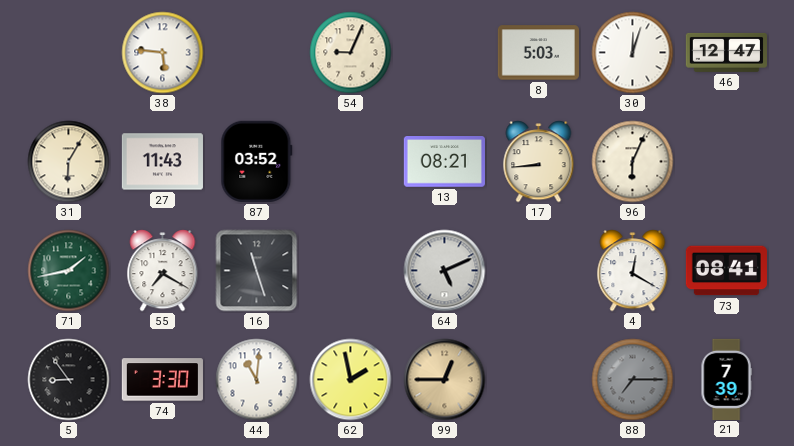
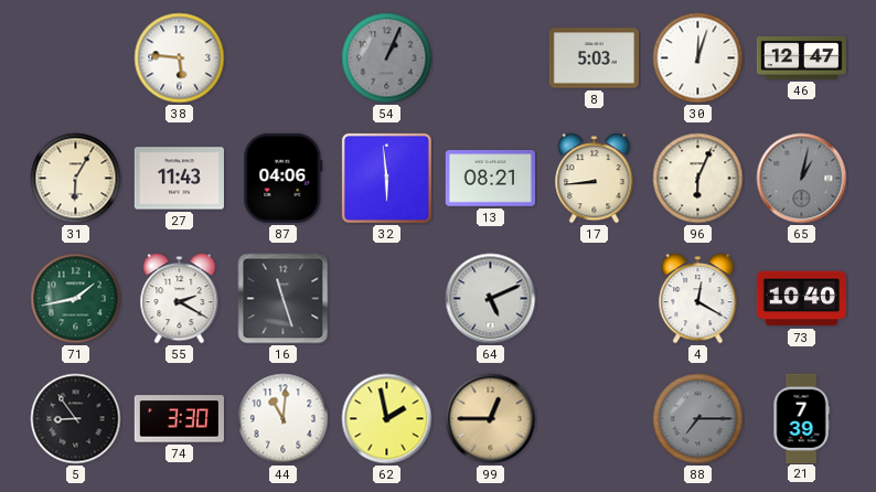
54: 9:04 -> 1:04 (387, 58)
54 dial: cream -> grey (387, 58)
87: 03:52 -> 04:06 (284, 178)
32: none -> 5:59 (386, 178)
65: none -> 1:02 (802, 179)
55: 7:20 -> 2:20 (180, 299)
73: 08:41 -> 10:40 (801, 299)
